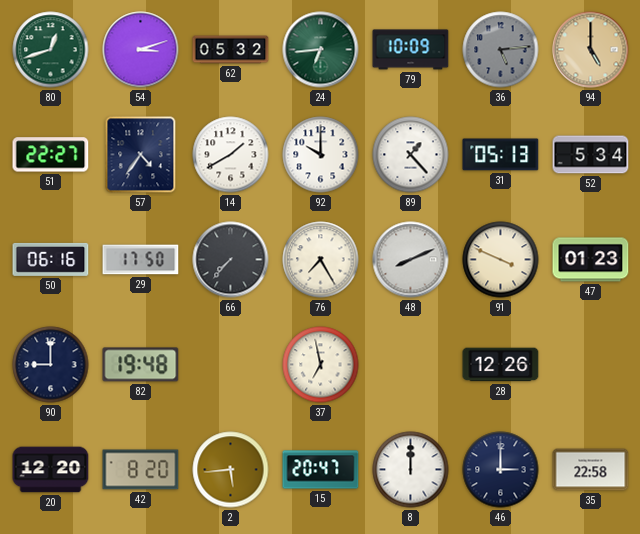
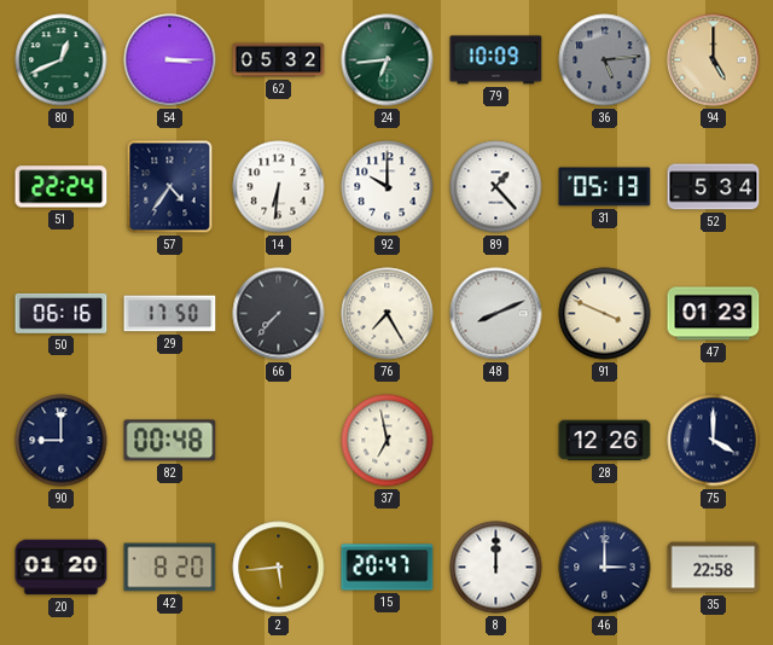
80: 12:42 -> 12:41 (62, 60)
54: 3:12 -> 3:15 (170, 60)
51: 22:27 -> 22:24 (62, 187)
14: 1:40 -> 6:31 (279, 187)
82: 19:48 -> 00:48 (170, 441)
75: none -> 4:00 (714, 441)
20: 12:20 -> 01:20 (62, 568)
